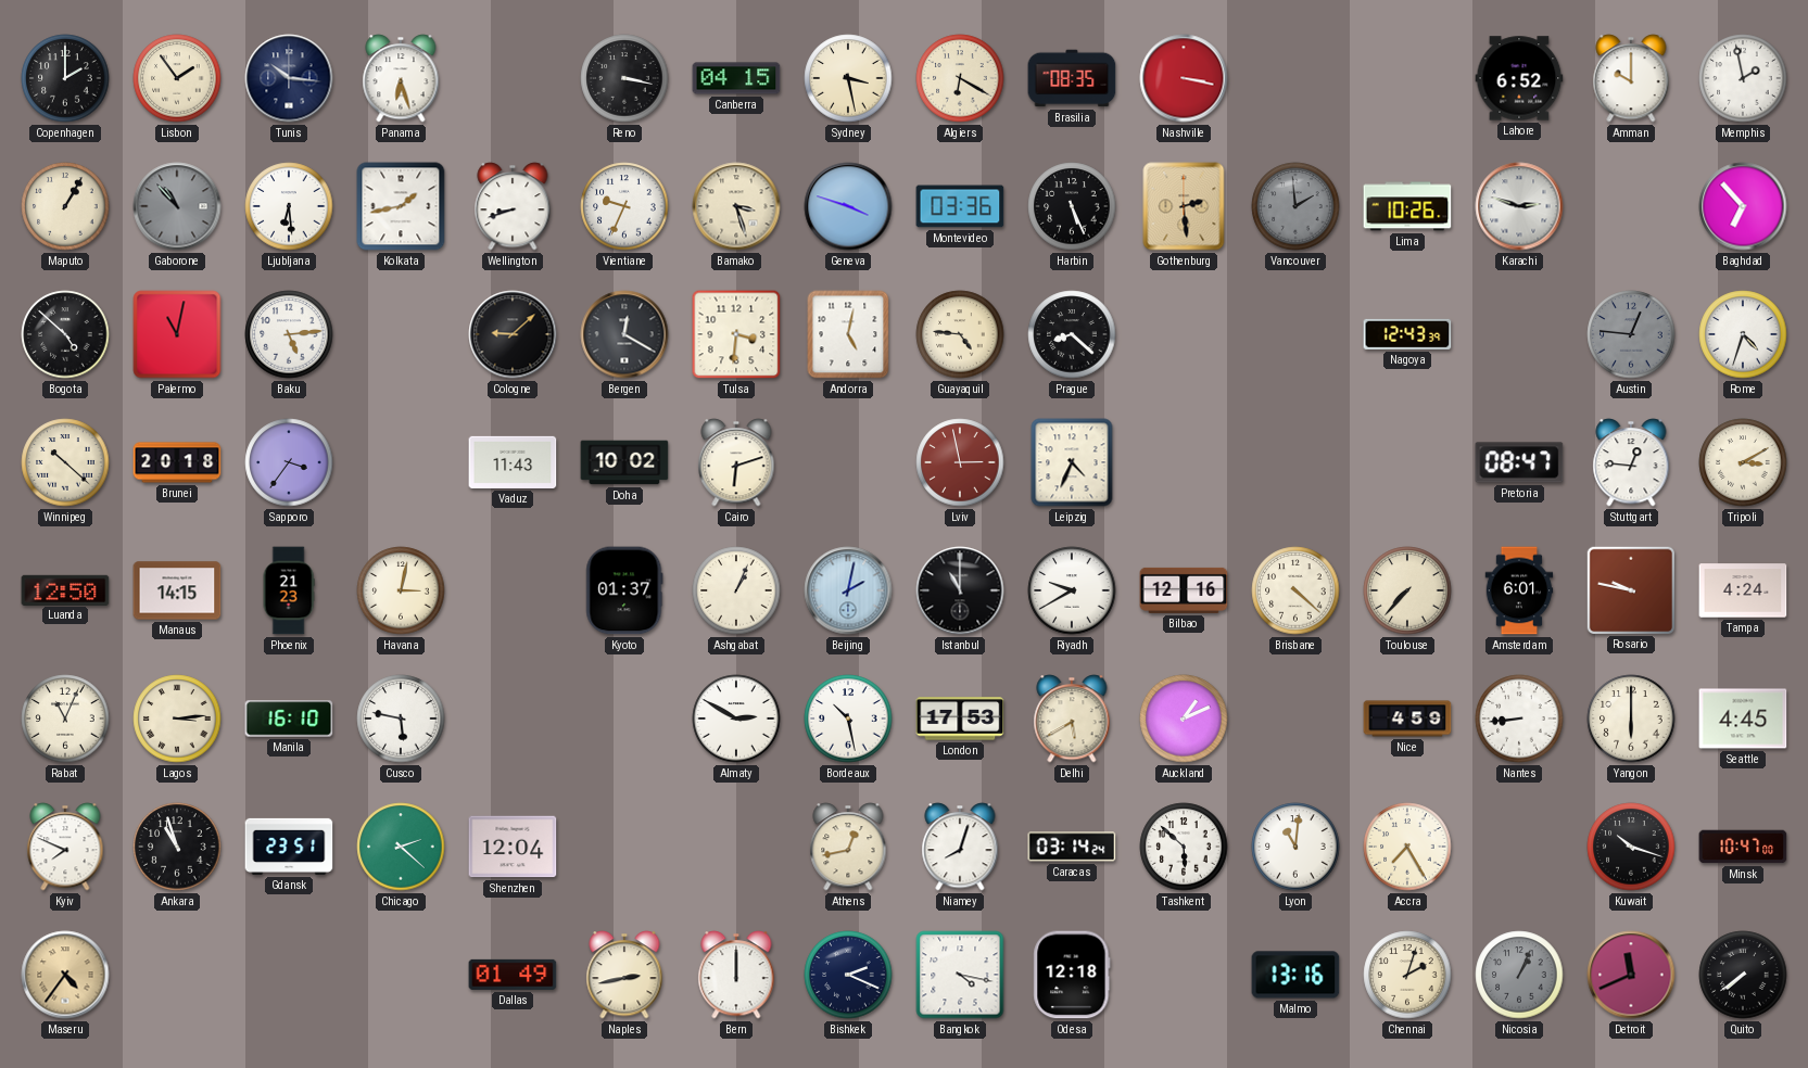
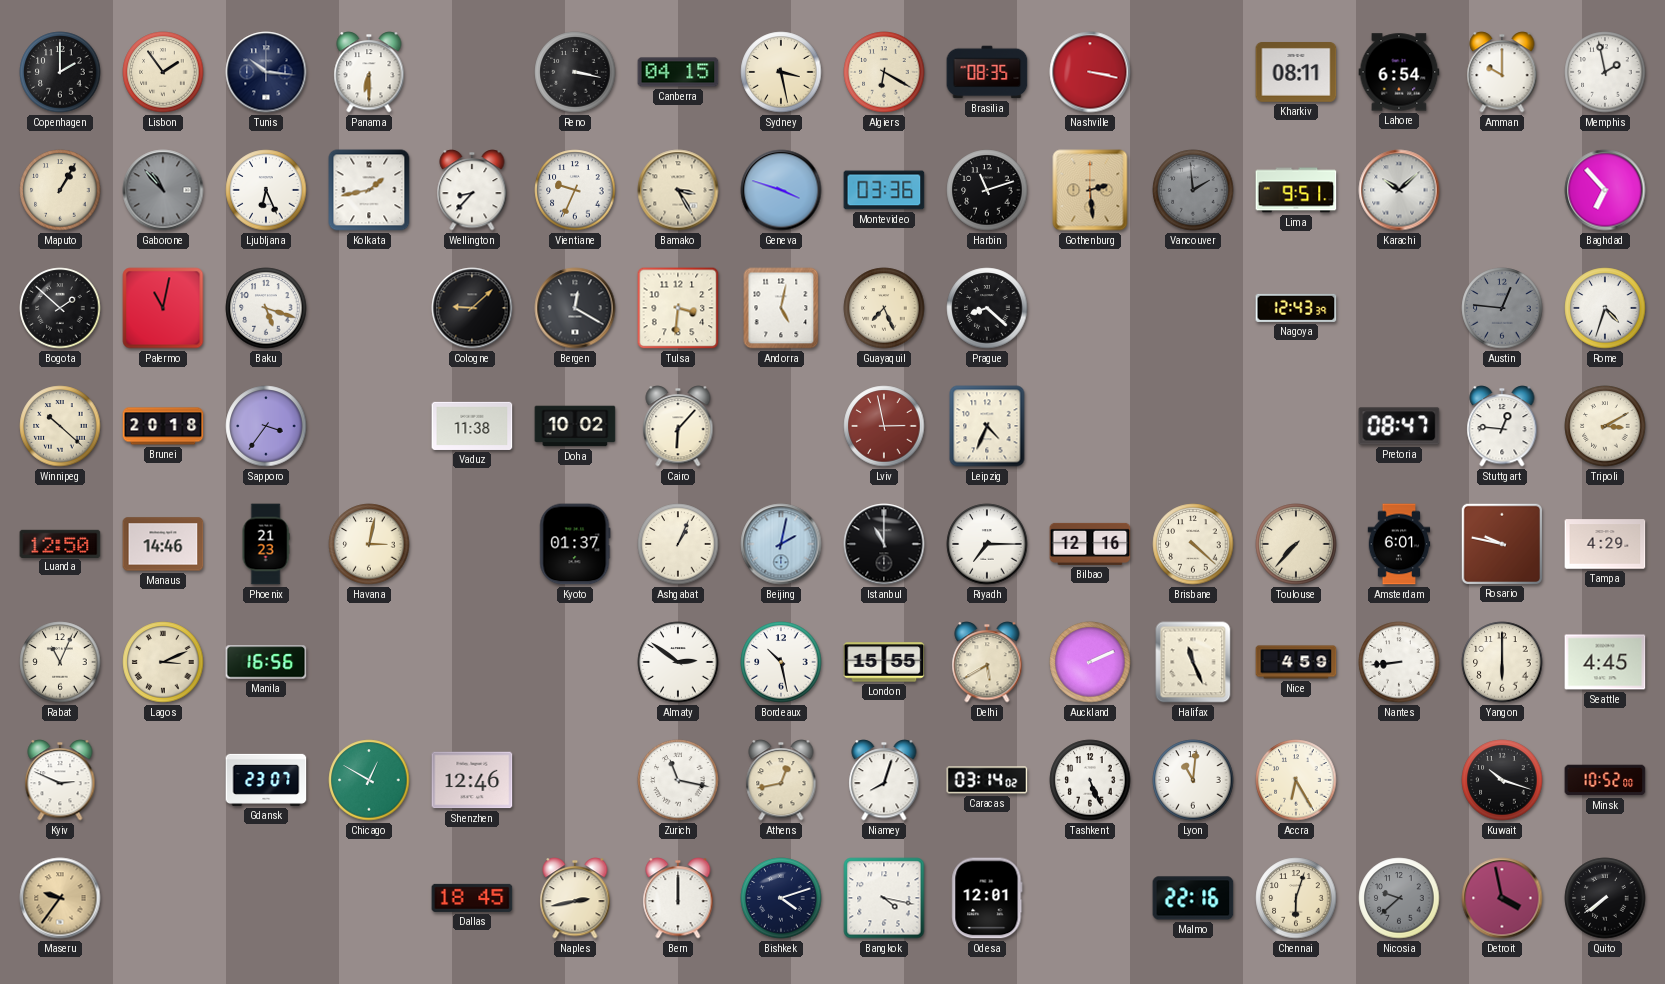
Panama: 6:27 -> 6:30 (369, 72)
Kharkiv: none -> 08:11 (1296, 73)
Lahore: 6:52 -> 6:54 (1399, 72)
Ljubljana: 6:29 -> 6:26 (266, 190)
Wellington: 8:42 -> 8:37 (472, 190)
Bamako: 3:27 -> 3:25 (678, 190)
Harbin: 5:26 -> 11:12 (987, 190)
Lima: 10:26 -> 9:51 (1296, 190)
Karachi: 2:48 -> 10:08 (1399, 190)
Bogota: 4:52 -> 1:52 (60, 308)
Baku: 5:14 -> 5:18 (266, 308)
Guayaquil: 4:46 -> 7:26 (884, 308)
Vaduz: 11:43 -> 11:38 (472, 426)
Cairo: 6:12 -> 6:07 (678, 426)
Manaus: 14:15 -> 14:46 (163, 544)
Riyadh: 9:40 -> 7:15 (987, 544)
Tampa: 4:24 -> 4:29 (1605, 544)
Lagos: 3:14 -> 3:11 (163, 662)
Manila: 16:10 -> 16:56 (266, 662)
Cusco: 5:47 -> none (401, 719)
Almaty: 2:50 -> 2:51 (678, 662)
London: 17:53 -> 15:55 (884, 662)
Auckland: 1:11 -> 2:11 (1090, 662)
Halifax: none -> 11:26 (1193, 662)
Kyiv: 7:49 -> 2:49 (60, 780)
Ankara: 10:57 -> none (177, 847)
Gdansk: 23:51 -> 23:07 (266, 780)
Chicago: 2:22 -> 12:50 (369, 780)
Shenzhen: 12:04 -> 12:46 (472, 780)
Zurich: none -> 11:17 (678, 780)
Caracas: 03:14:24 -> 03:14:02 (987, 780)
Tashkent: 5:52 -> 5:26 (1090, 780)
Accra: 7:25 -> 6:25 (1296, 780)
Minsk: 10:47 -> 10:52 (1605, 780)
Maseru: 4:36 -> 9:36 (60, 898)
Dallas: 01:49 -> 18:45 (472, 898)
Bishkek: 2:19 -> 4:12 (781, 898)
Odesa: 12:18 -> 12:01 (987, 898)
Malmo: 13:16 -> 22:16 (1193, 898)
Chennai: 2:03 -> 6:03 (1296, 898)
Nicosia: 1:04 -> 9:38 (1399, 898)
Detroit: 11:41 -> 3:58 (1502, 898)
